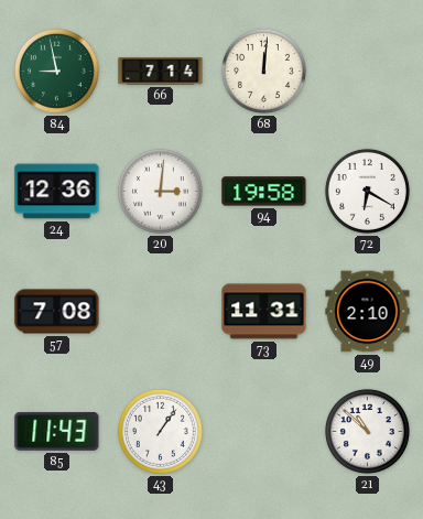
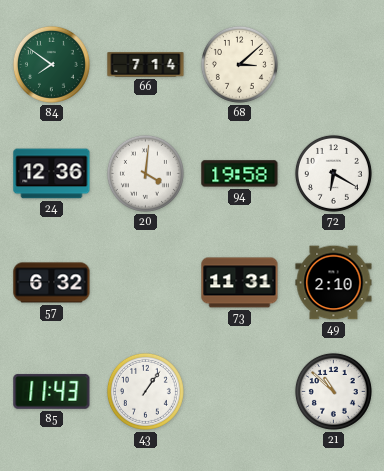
84: 8:58 -> 7:51 (51, 64)
68: 12:01 -> 3:08 (239, 64)
20: 3:01 -> 4:01 (145, 173)
57: 7:08 -> 6:32 (52, 283)
